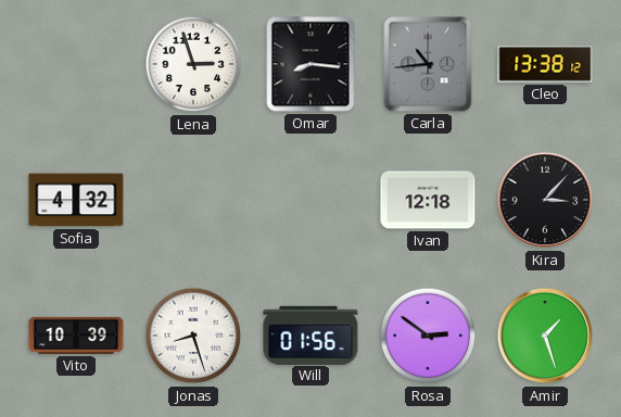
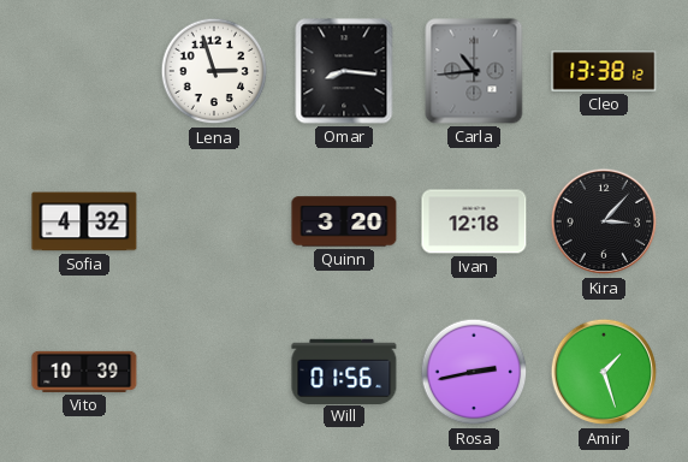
Quinn: none -> 3:20 (344, 221)
Jonas: 8:27 -> none (193, 336)
Rosa: 2:51 -> 2:43 (474, 372)
